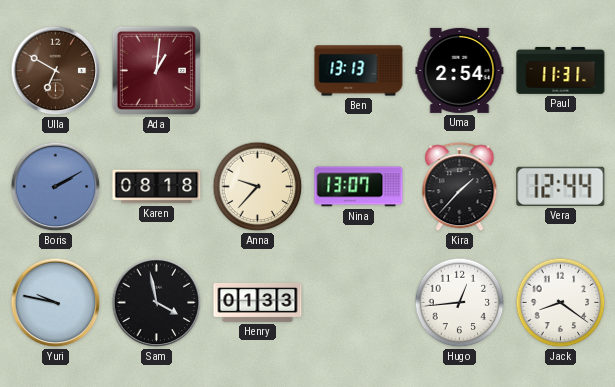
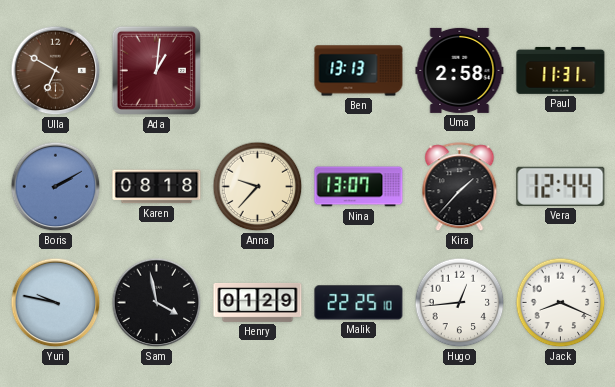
Uma: 2:54 -> 2:58 (460, 70)
Henry: 01:33 -> 01:29 (258, 302)
Malik: none -> 22:25 (359, 303)
Jack: 8:21 -> 8:19 (561, 303)
